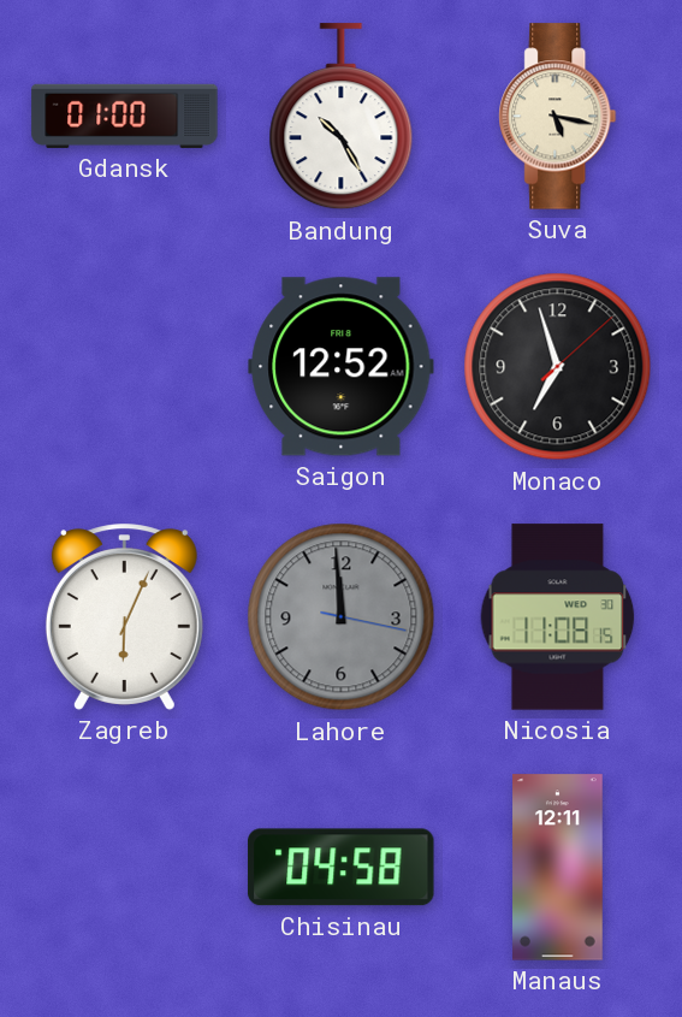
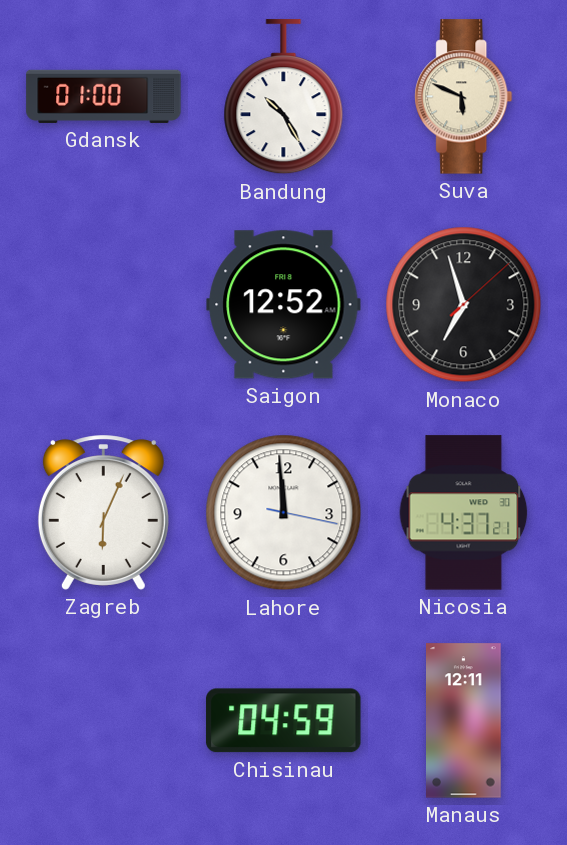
Suva: 5:17 -> 5:49 (464, 97)
Lahore dial: grey -> white (284, 513)
Nicosia: 11:08 -> 4:37 (464, 513)
Chisinau: 04:58 -> 04:59 (284, 721)
